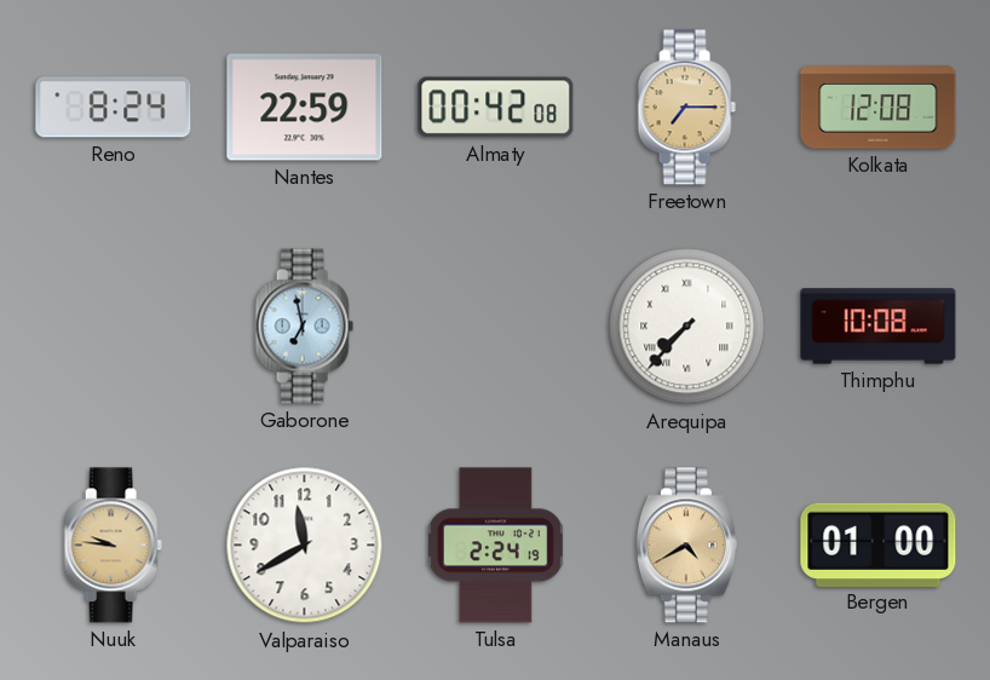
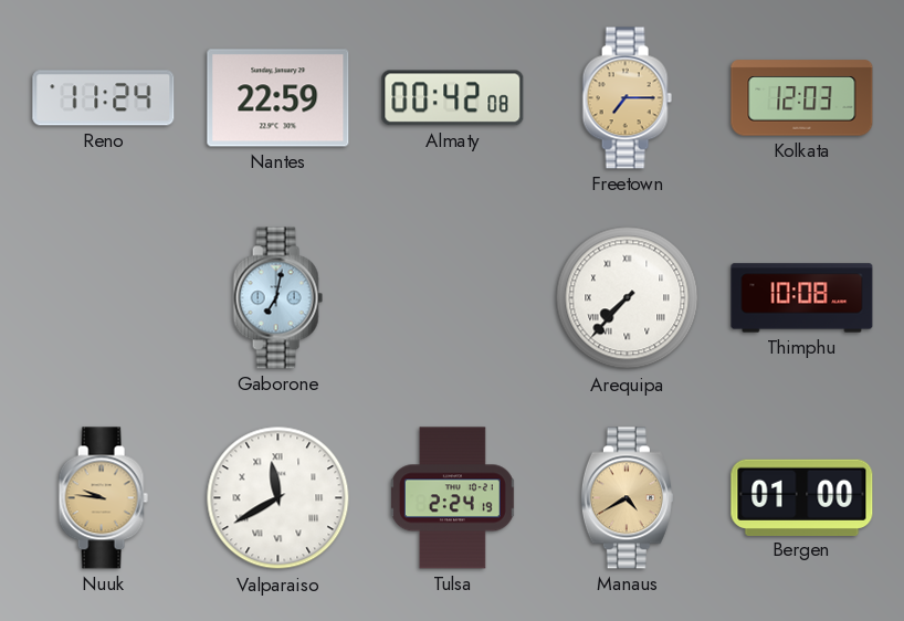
Reno: 8:24 -> 11:24 (104, 98)
Kolkata: 12:08 -> 12:03 (802, 98)
Gaborone: 6:58 -> 7:02 (277, 298)
Valparaiso numerals: Arabic -> Roman (278, 498)
